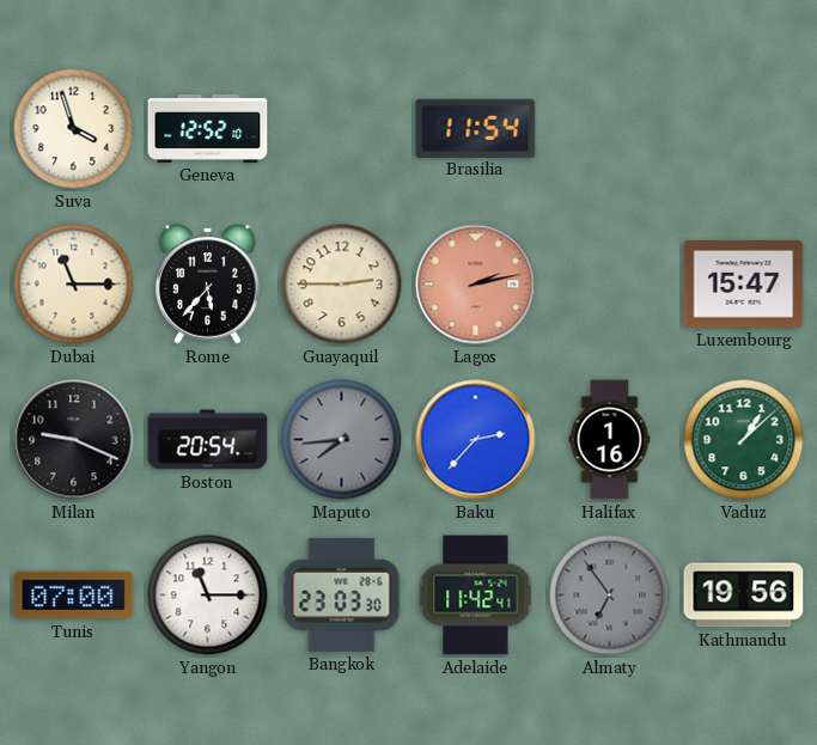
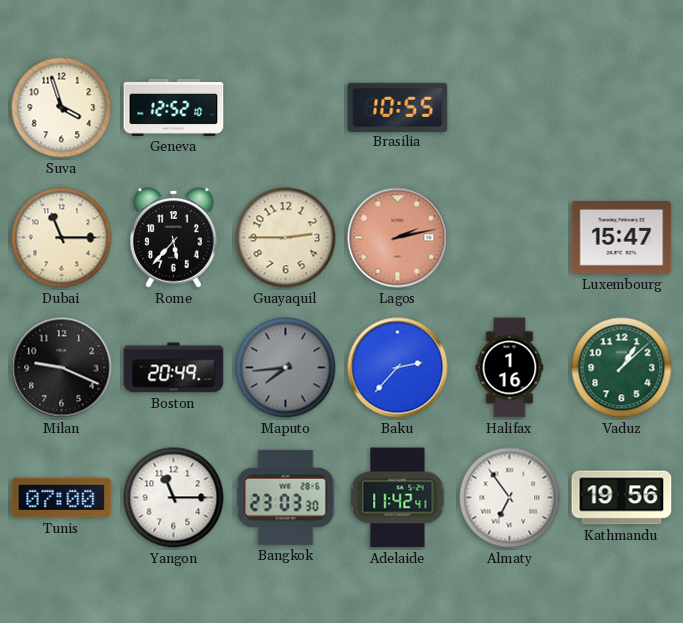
Brasilia: 11:54 -> 10:55 (398, 107)
Boston: 20:54 -> 20:49 (174, 368)
Almaty dial: grey -> white (510, 498)
